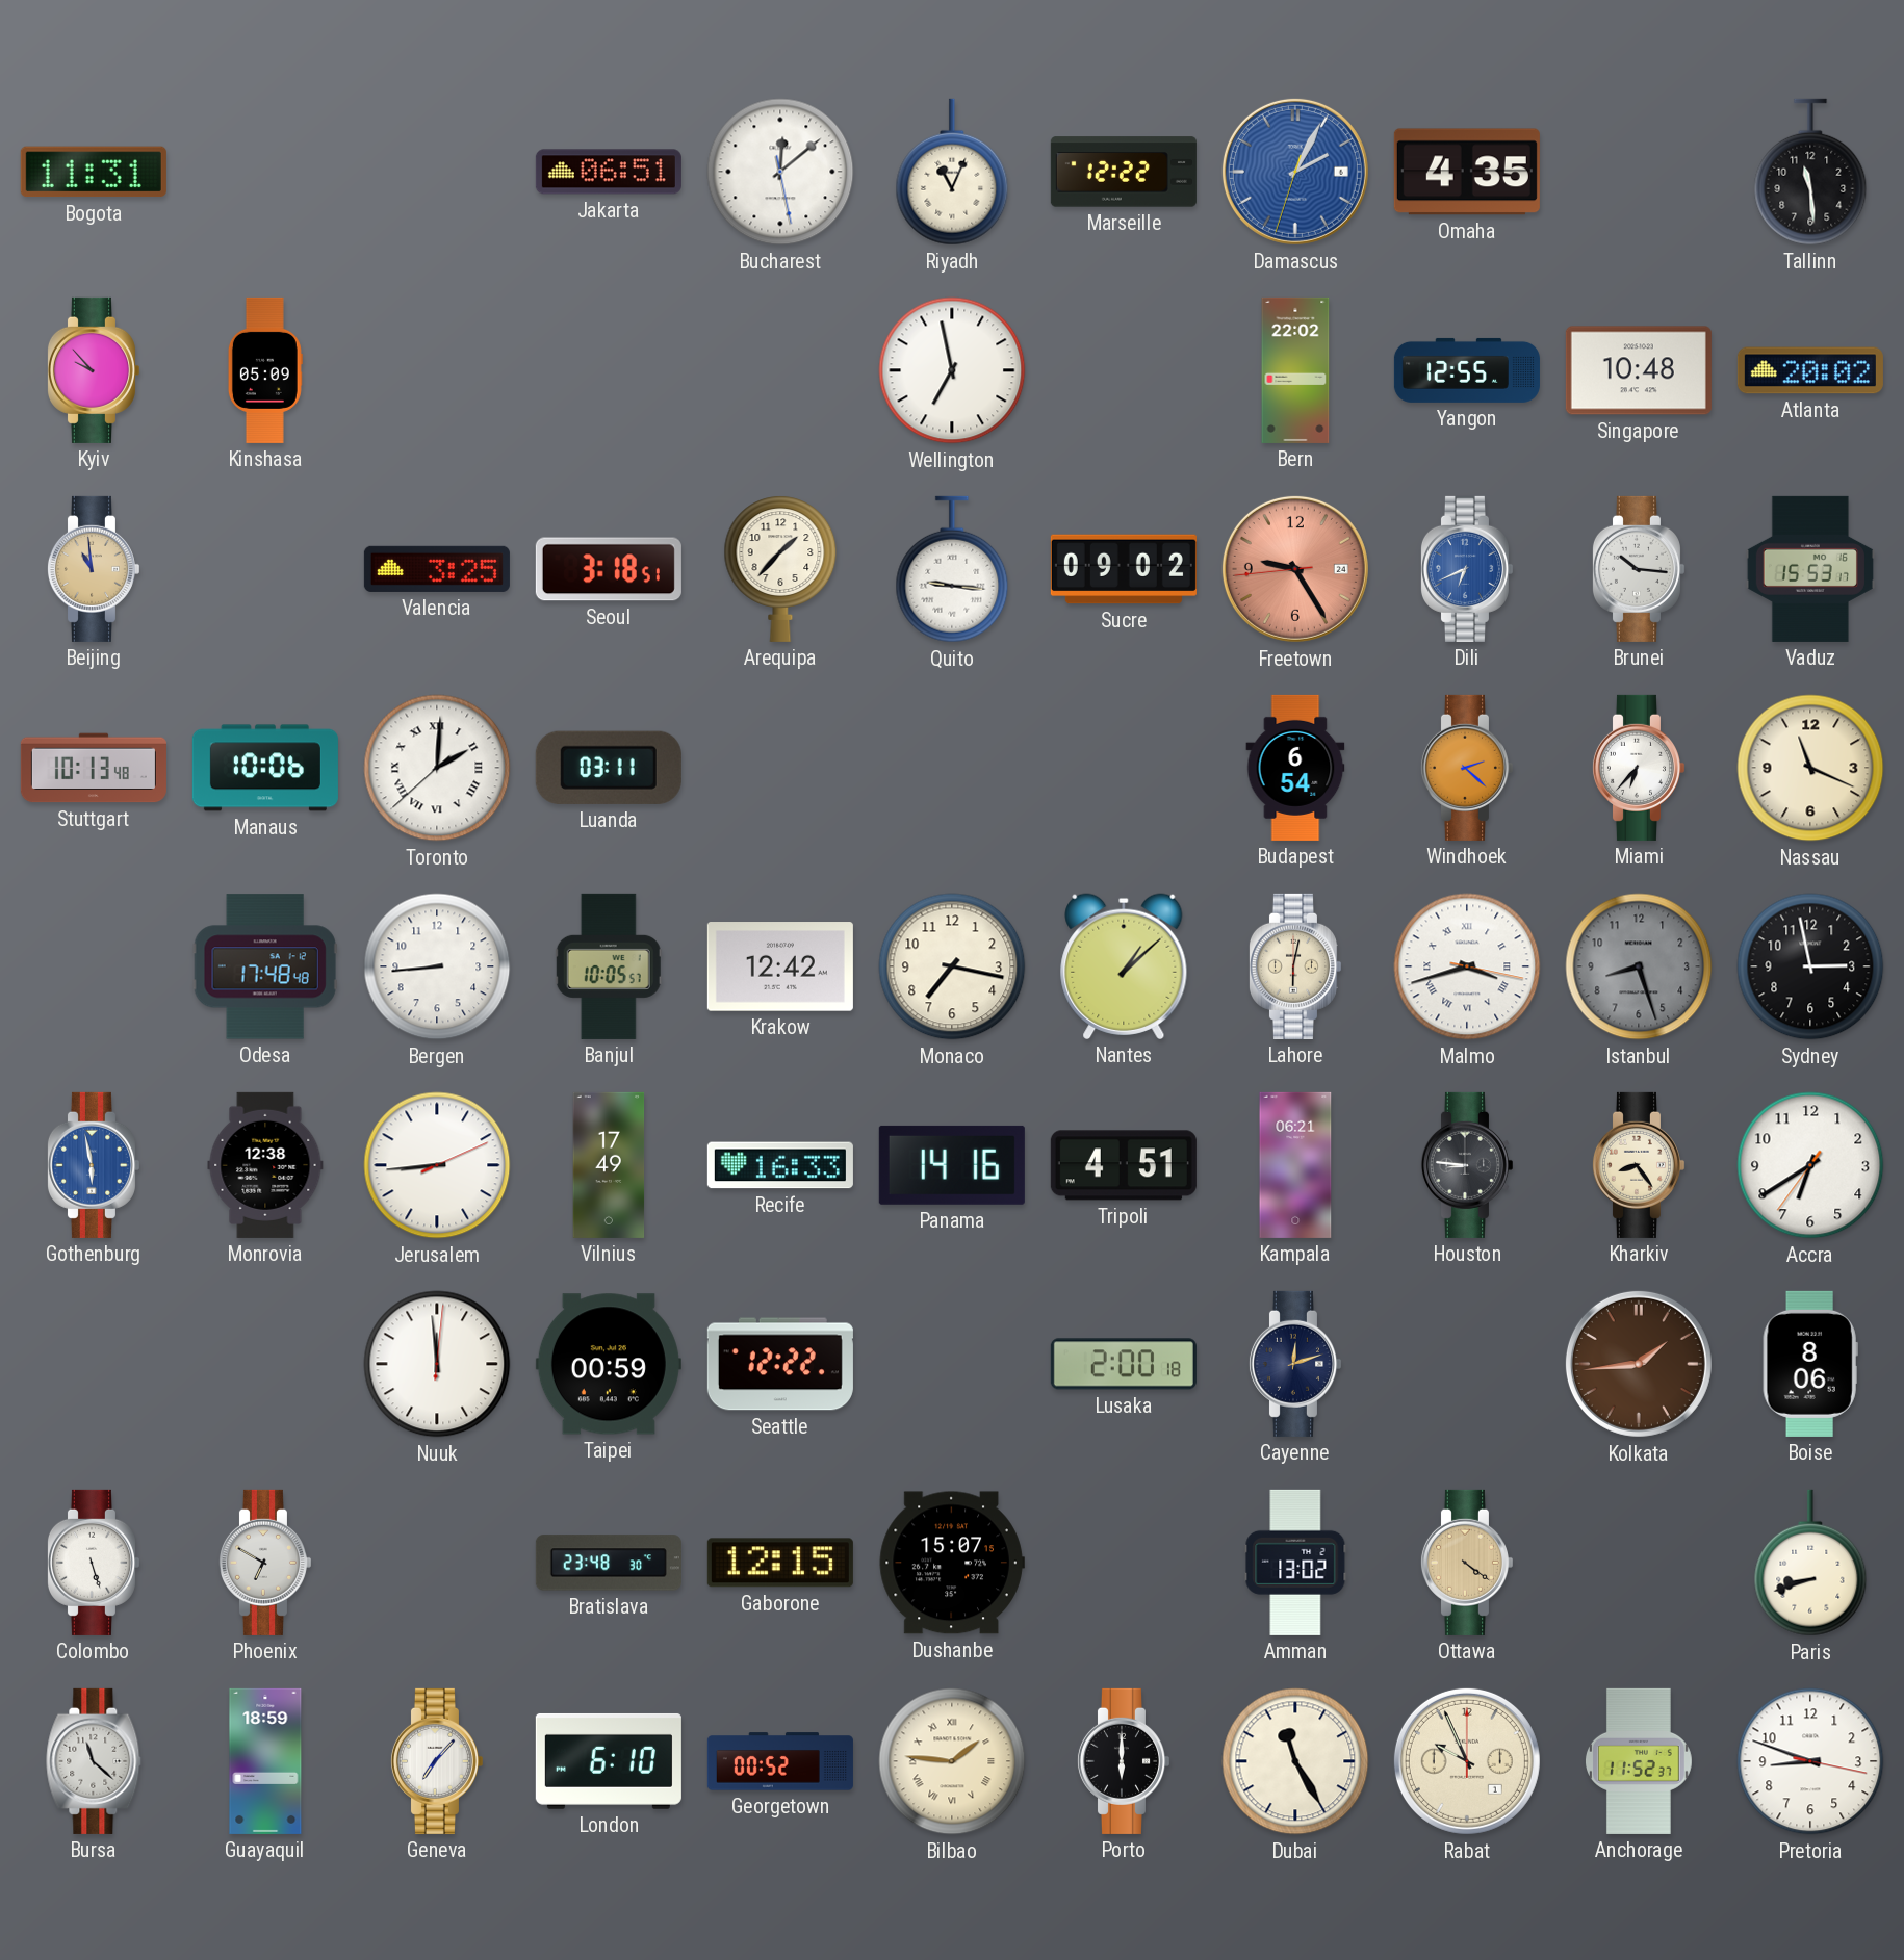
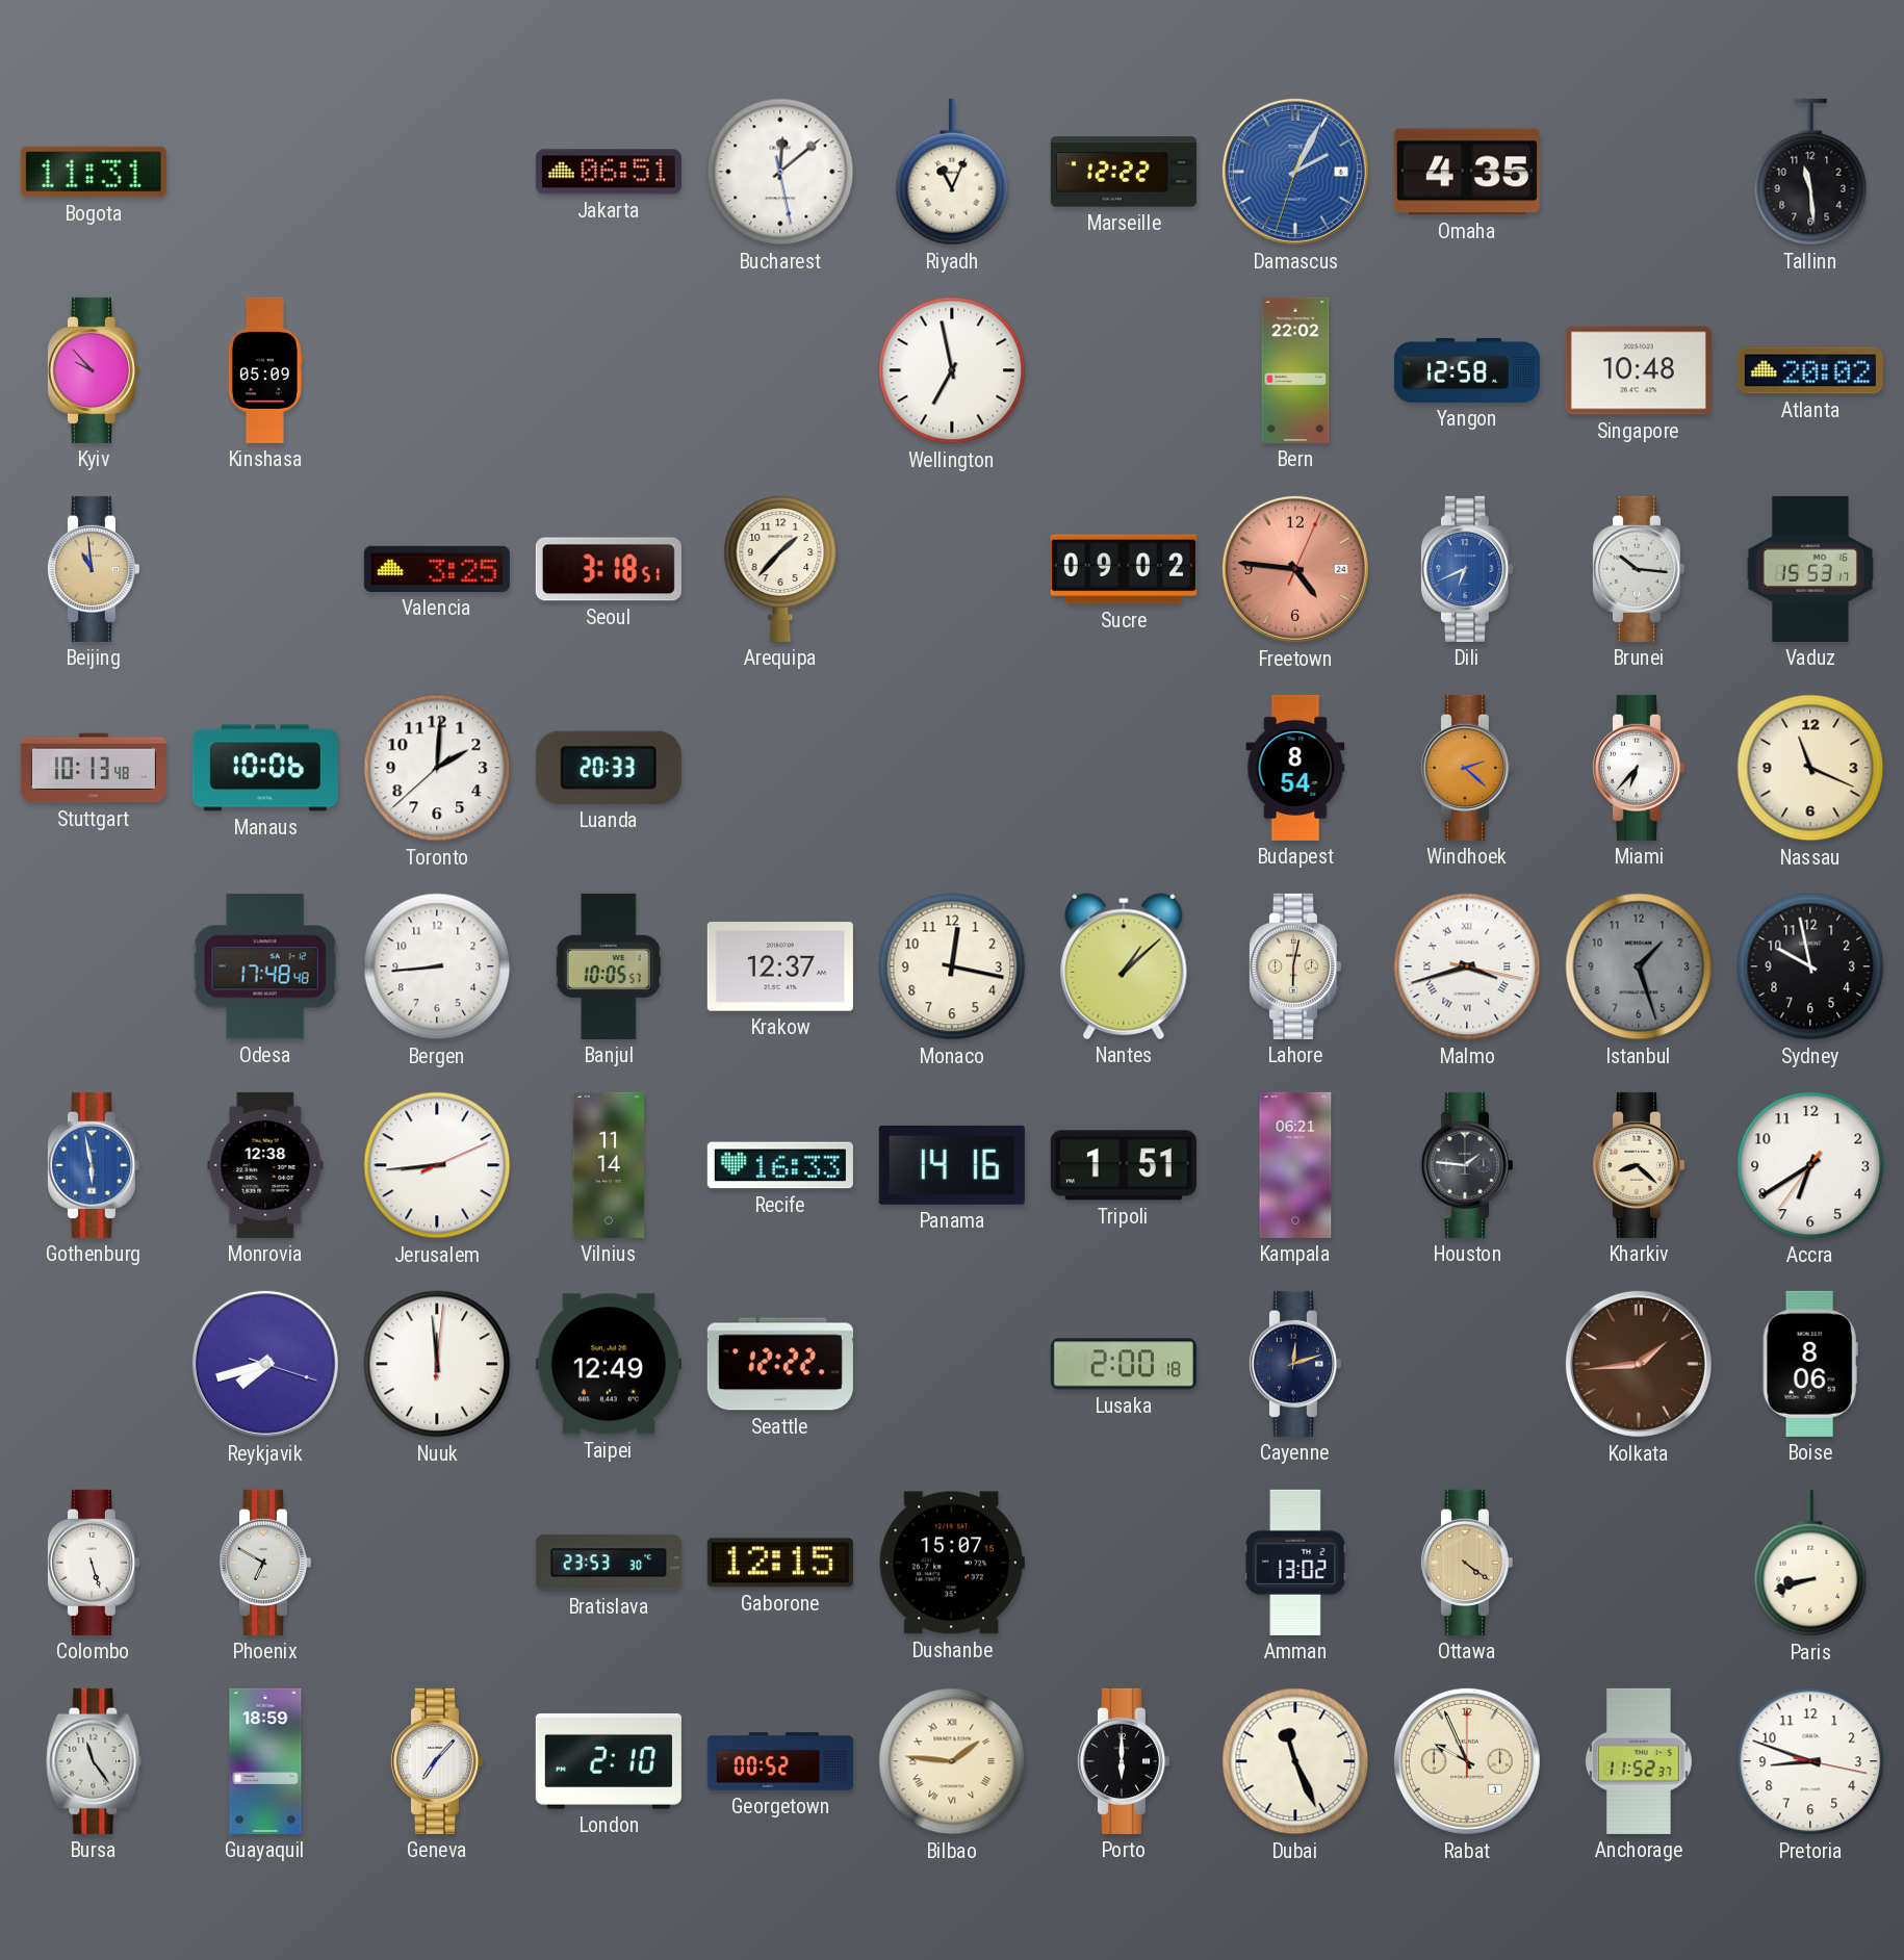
Yangon: 12:55 -> 12:58 (1467, 370)
Quito: 9:16 -> none (952, 569)
Freetown: 9:24 -> 4:46 (1295, 569)
Toronto numerals: Roman -> Arabic (437, 768)
Luanda: 03:11 -> 20:33 (609, 768)
Budapest: 6:54 -> 8:54 (1295, 768)
Krakow: 12:42 -> 12:37 (780, 966)
Monaco: 7:17 -> 12:17 (952, 966)
Istanbul: 8:27 -> 1:27 (1639, 966)
Sydney: 2:58 -> 9:58 (1810, 966)
Vilnius: 17:49 -> 11:14 (609, 1165)
Tripoli: 4:51 -> 1:51 (1124, 1165)
Houston: 8:46 -> 1:46 (1466, 1165)
Kharkiv: 8:24 -> 8:22 (1638, 1165)
Reykjavik: none -> 7:42 (265, 1364)
Taipei: 00:59 -> 12:49 (609, 1364)
Bratislava: 23:48 -> 23:53 (609, 1563)
Bursa: 11:22 -> 11:24 (94, 1761)
London: 6:10 -> 2:10 (609, 1761)
Dubai: 11:25 -> 11:26 (1295, 1761)
